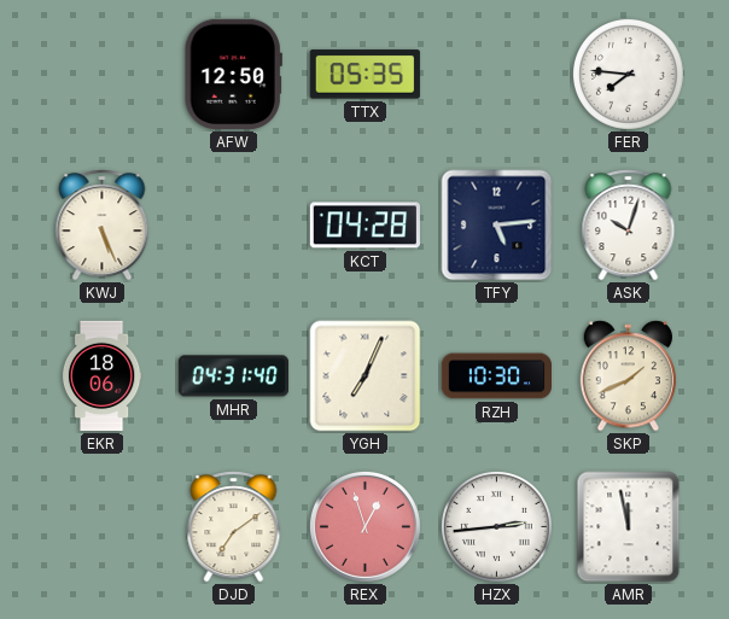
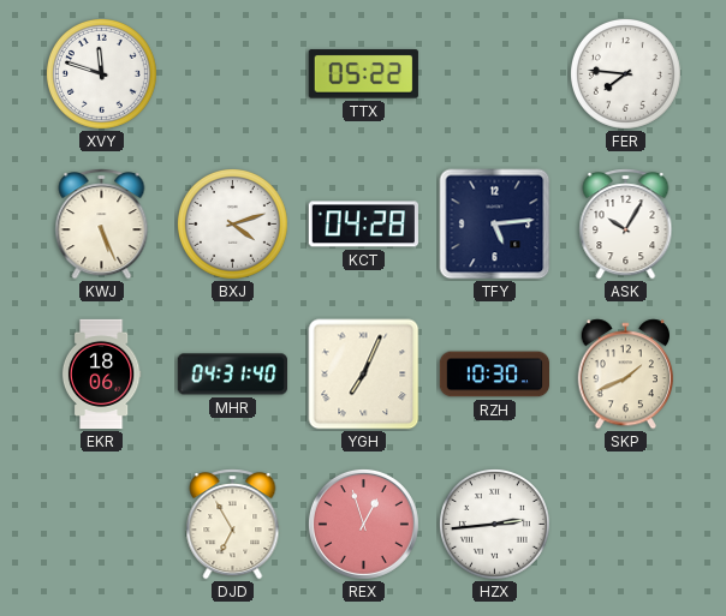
XVY: none -> 11:48 (101, 73)
AFW: 12:50 -> none (233, 74)
TTX: 05:35 -> 05:22 (363, 74)
BXJ: none -> 4:12 (232, 223)
ASK: 10:03 -> 10:05 (626, 225)
DJD: 7:09 -> 6:55 (233, 525)
AMR: 11:58 -> none (629, 527)
